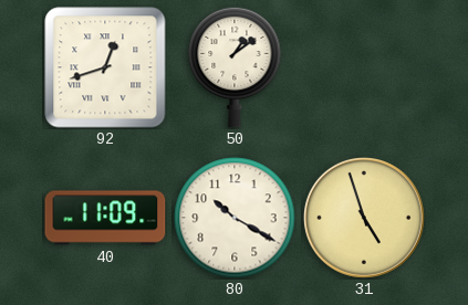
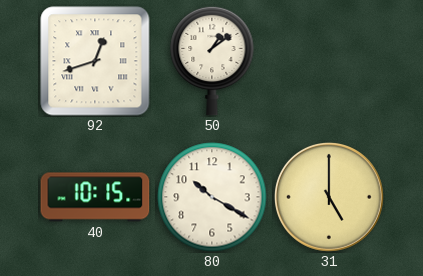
40: 11:09 -> 10:15 (95, 197)
31: 4:57 -> 5:00 (329, 197)
